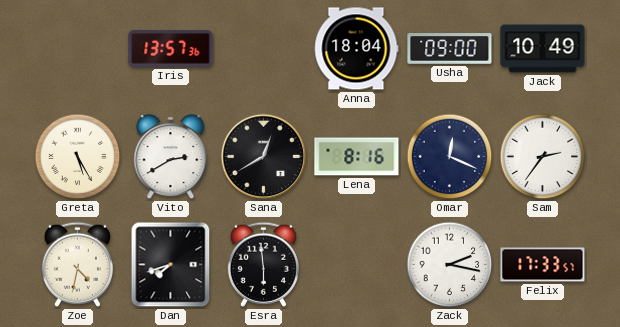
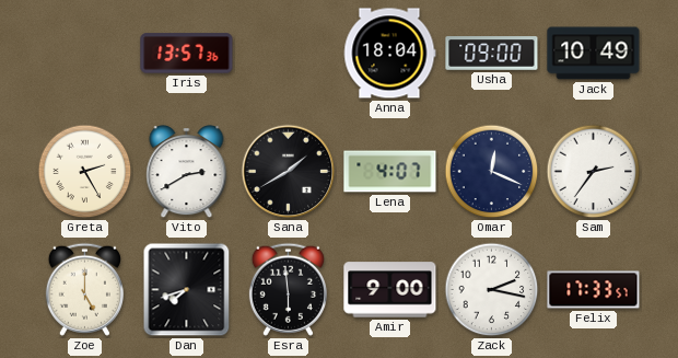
Greta: 5:25 -> 2:25 (85, 172)
Sana: 12:40 -> 1:40 (289, 172)
Lena: 8:16 -> 4:07 (390, 172)
Zoe: 4:32 -> 5:00 (84, 289)
Amir: none -> 9:00 (390, 290)
